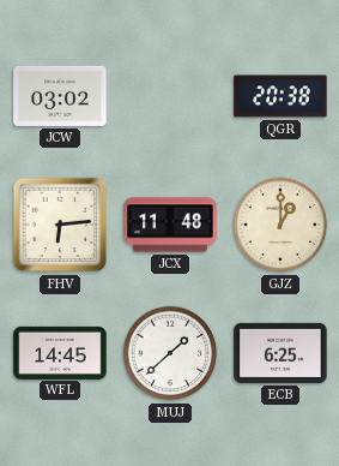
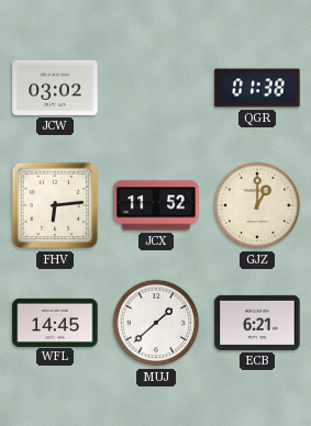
QGR: 20:38 -> 01:38 (257, 88)
JCX: 11:48 -> 11:52 (156, 205)
ECB: 6:25 -> 6:21 (257, 323)
